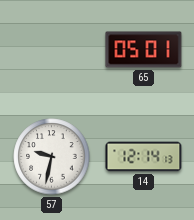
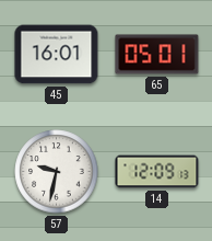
45: none -> 16:01 (57, 55)
14: 12:14 -> 12:09 (157, 172)
